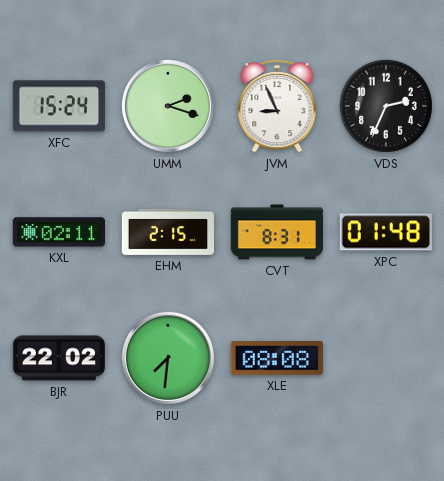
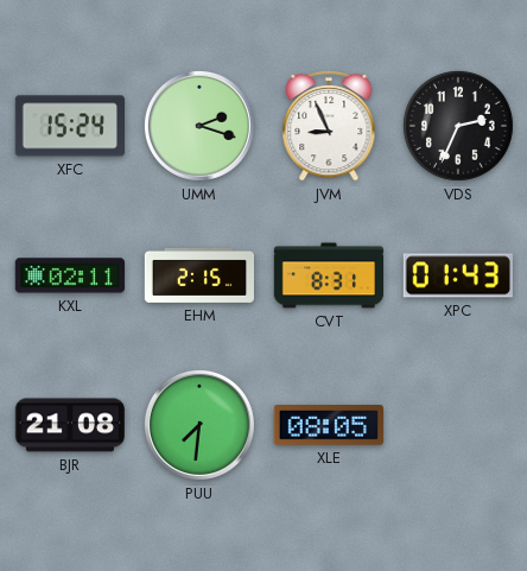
XPC: 01:48 -> 01:43 (458, 275)
BJR: 22:02 -> 21:08 (69, 425)
XLE: 08:08 -> 08:05 (328, 426)
